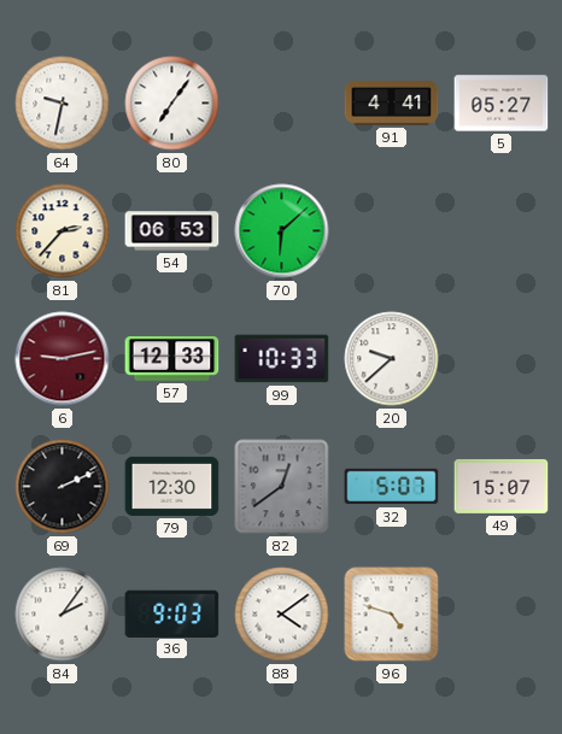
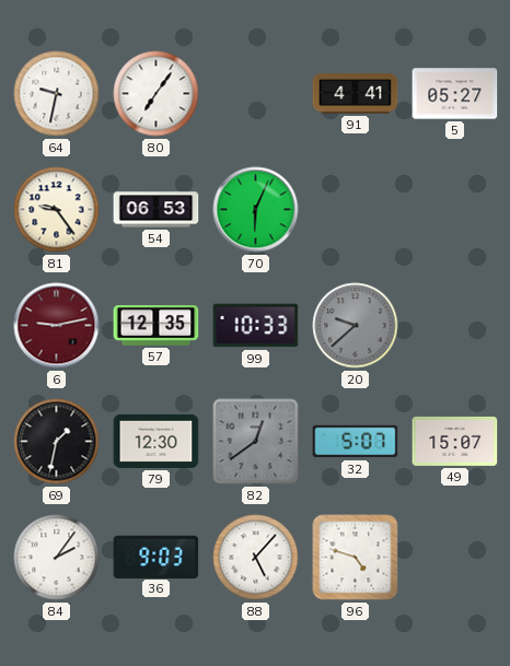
81: 2:37 -> 9:24 (57, 210)
70: 6:08 -> 6:04 (256, 210)
57: 12:33 -> 12:35 (157, 326)
20 dial: white -> grey (356, 326)
69: 2:11 -> 1:32 (57, 442)
88: 4:09 -> 5:07 (256, 558)
